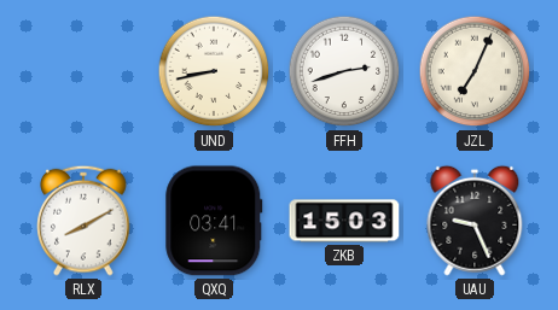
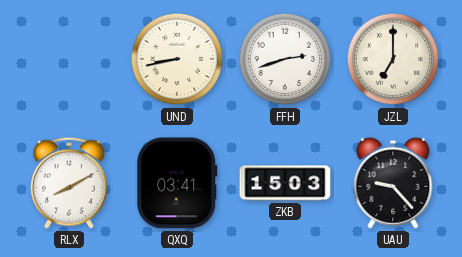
JZL: 7:04 -> 7:00 (393, 59)
UAU: 9:26 -> 9:23 (393, 183)
